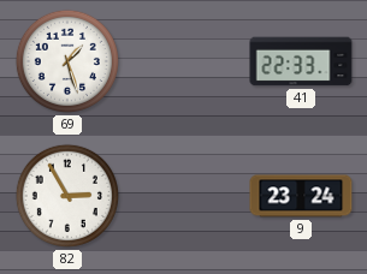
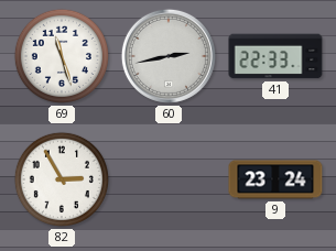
69: 1:27 -> 11:27 (62, 56)
60: none -> 2:43 (169, 56)
